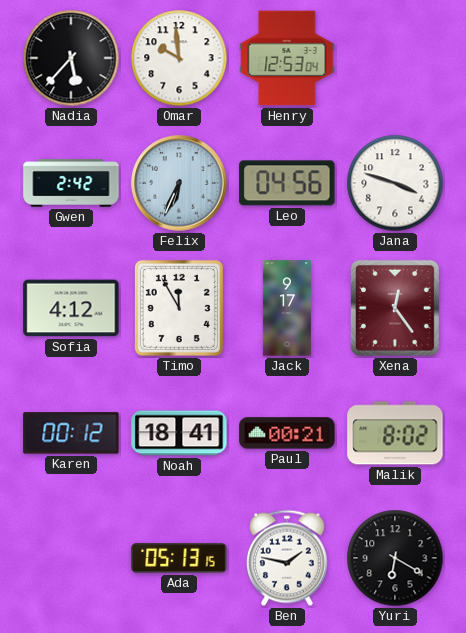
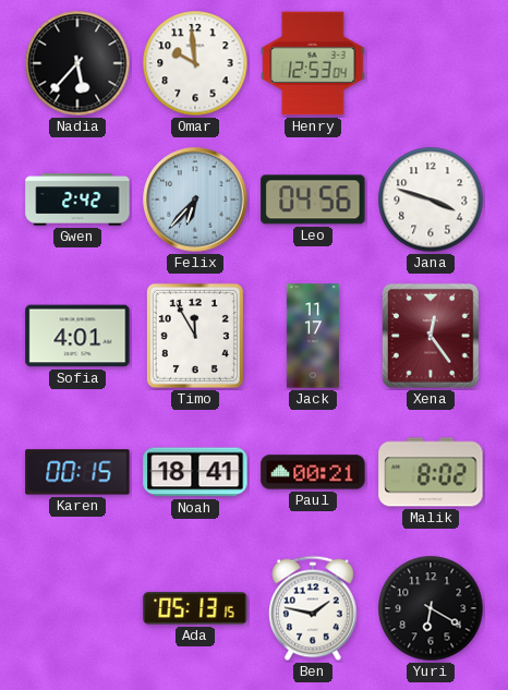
Felix: 6:34 -> 6:37 (195, 199)
Sofia: 4:12 -> 4:01 (77, 336)
Jack: 9:17 -> 11:17 (313, 336)
Karen: 00:12 -> 00:15 (77, 472)
